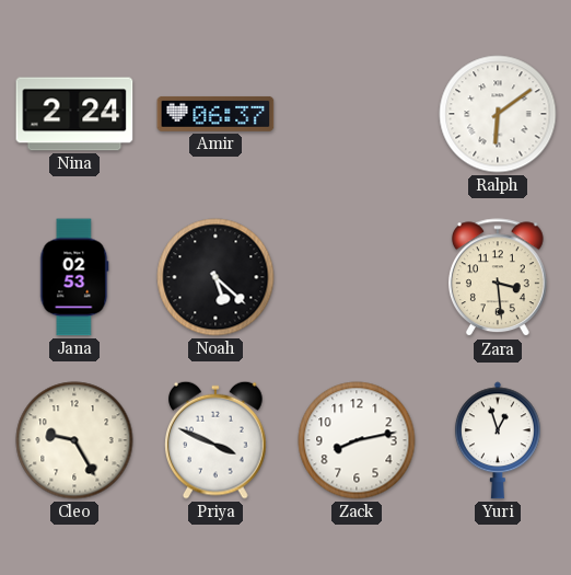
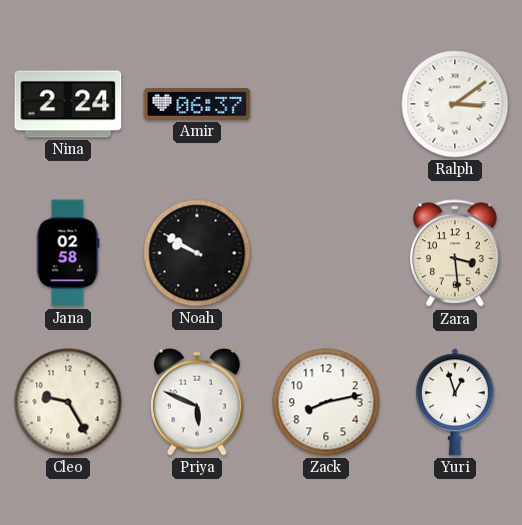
Ralph: 6:09 -> 3:09 (455, 104)
Jana: 02:53 -> 02:58 (68, 253)
Noah: 5:22 -> 9:50 (197, 253)
Priya: 3:49 -> 5:49 (198, 402)
